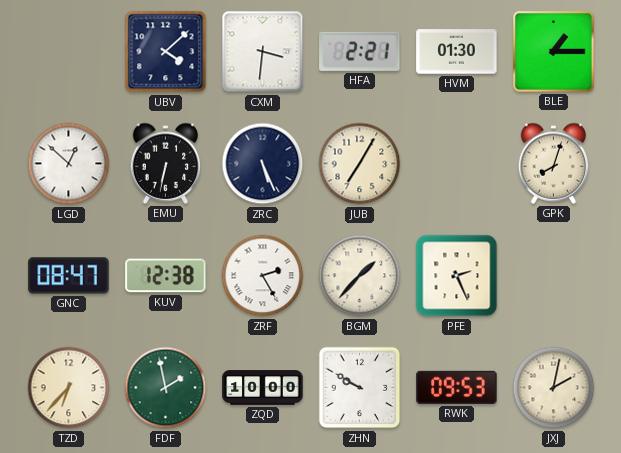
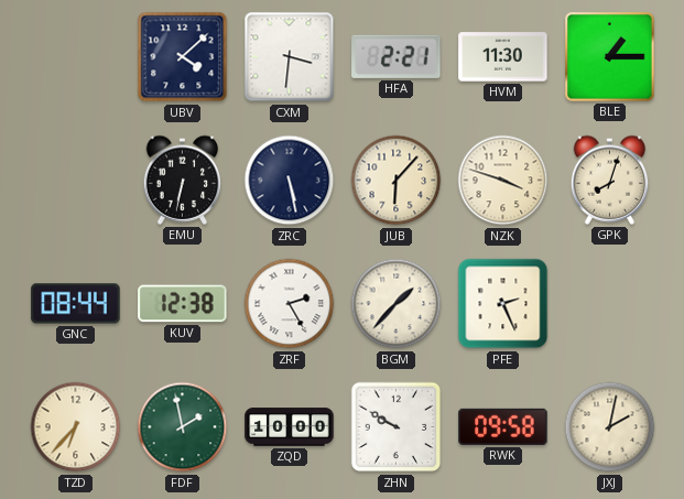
HVM: 01:30 -> 11:30 (503, 57)
LGD: 12:52 -> none (69, 164)
ZRC: 5:26 -> 5:28 (290, 181)
JUB: 7:05 -> 6:07 (397, 181)
NZK: none -> 3:48 (503, 181)
GNC: 08:47 -> 08:44 (76, 304)
RWK: 09:53 -> 09:58 (503, 426)
